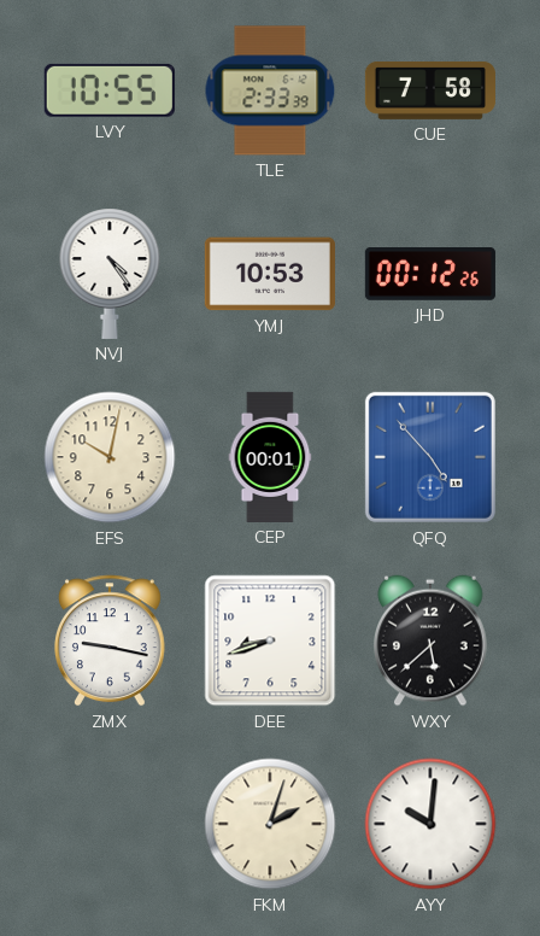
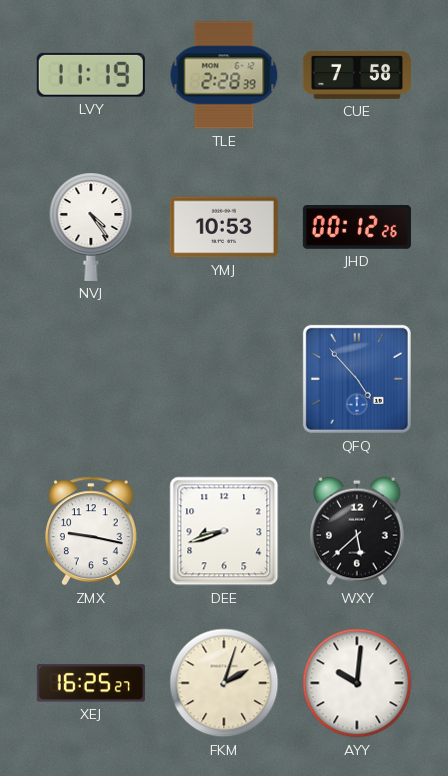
LVY: 10:55 -> 11:19 (91, 75)
TLE: 2:33 -> 2:28 (224, 75)
EFS: 10:02 -> none (110, 457)
CEP: 00:01 -> none (270, 457)
XEJ: none -> 16:25 (91, 683)
